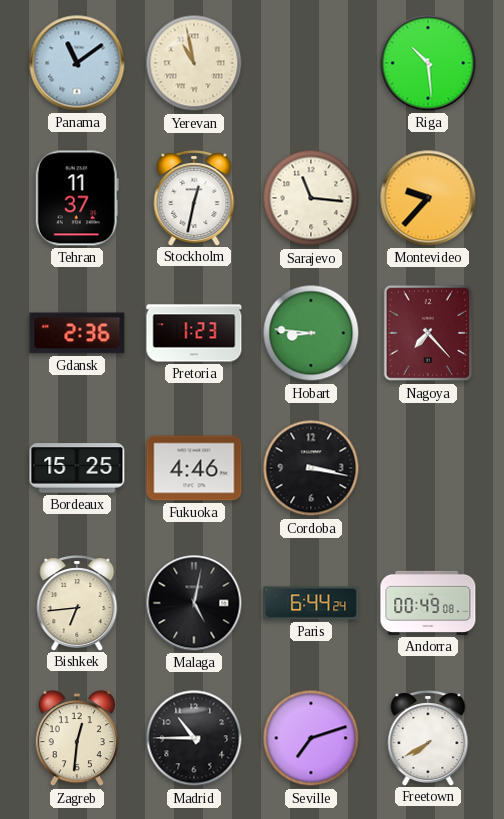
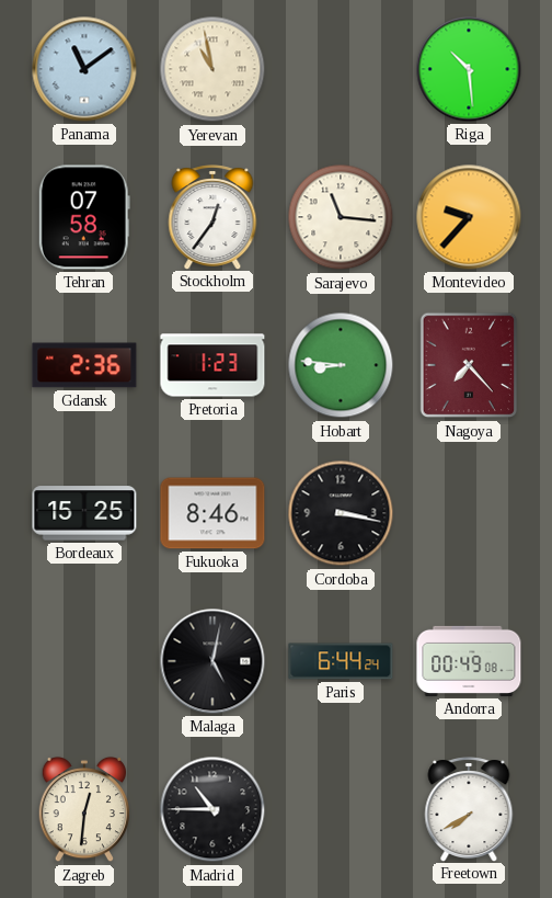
Tehran: 11:37 -> 07:58 (84, 217)
Stockholm: 12:32 -> 12:36 (212, 217)
Fukuoka: 4:46 -> 8:46 (212, 513)
Bishkek: 6:44 -> none (77, 603)
Seville: 7:12 -> none (311, 738)
